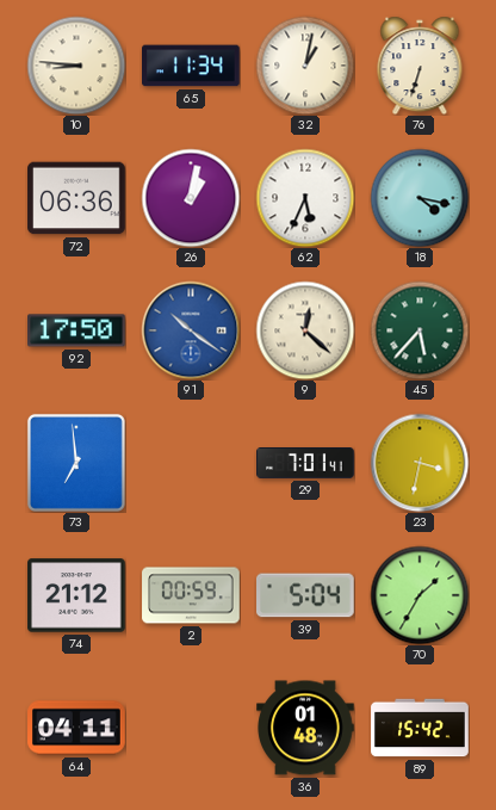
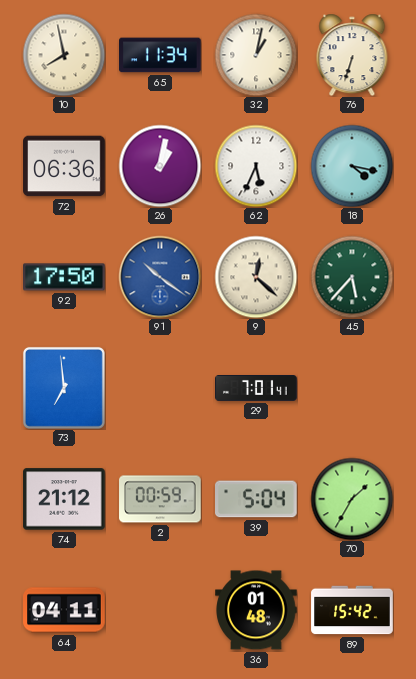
10: 8:46 -> 7:58 (64, 55)
23: 3:32 -> none (420, 463)
